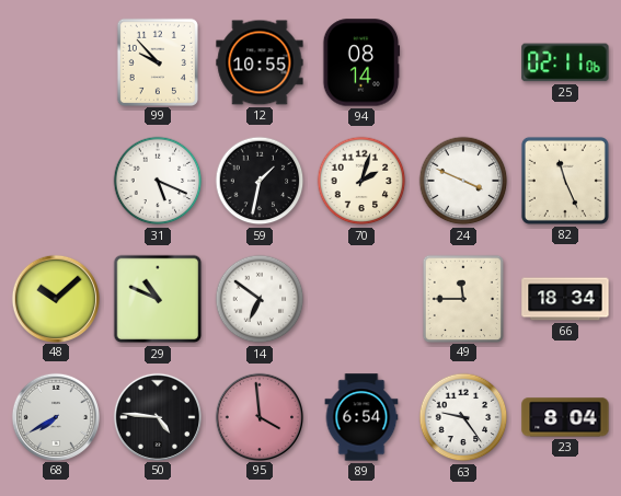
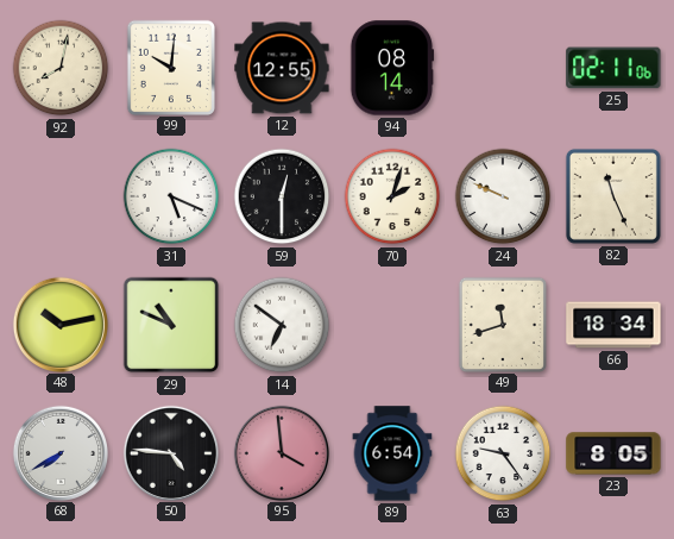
92: none -> 8:02 (61, 68)
99: 9:53 -> 10:01 (170, 67)
12: 10:55 -> 12:55 (282, 68)
59: 1:32 -> 12:30 (282, 196)
24: 3:49 -> 9:49 (503, 196)
48: 10:08 -> 10:13 (59, 324)
49: 11:45 -> 11:42 (502, 324)
23: 8:04 -> 8:05 (613, 453)
